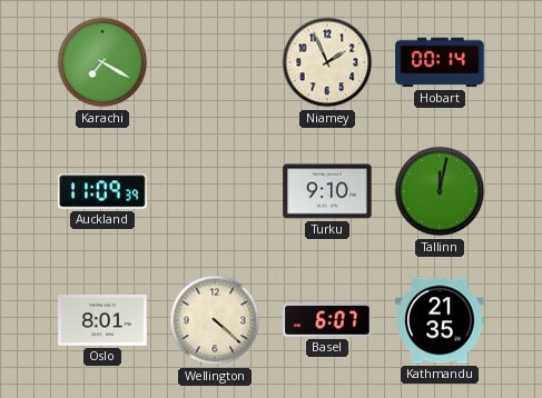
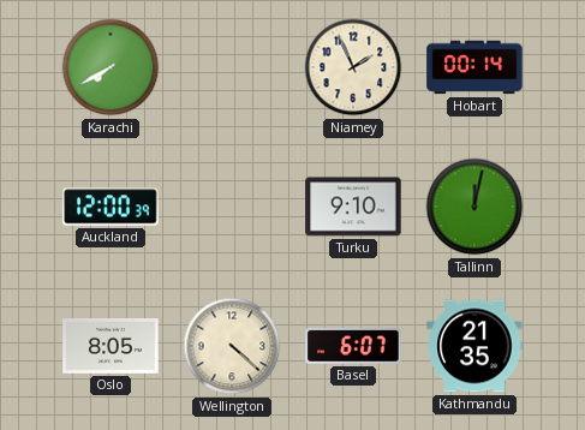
Karachi: 7:20 -> 7:40 (111, 67)
Auckland: 11:09 -> 12:00 (111, 207)
Oslo: 8:01 -> 8:05 (111, 347)
